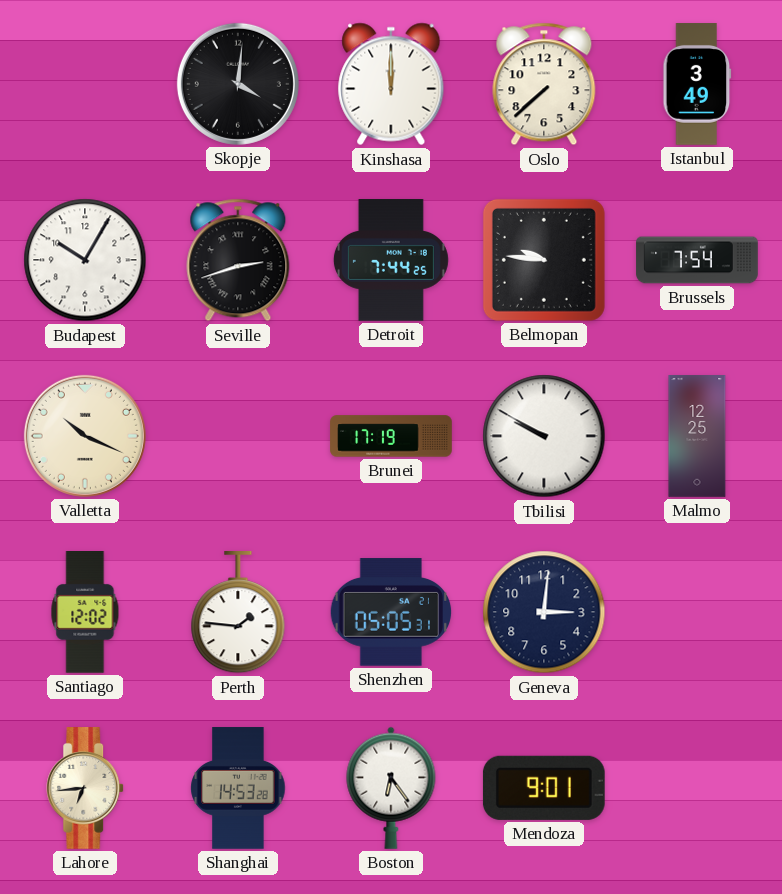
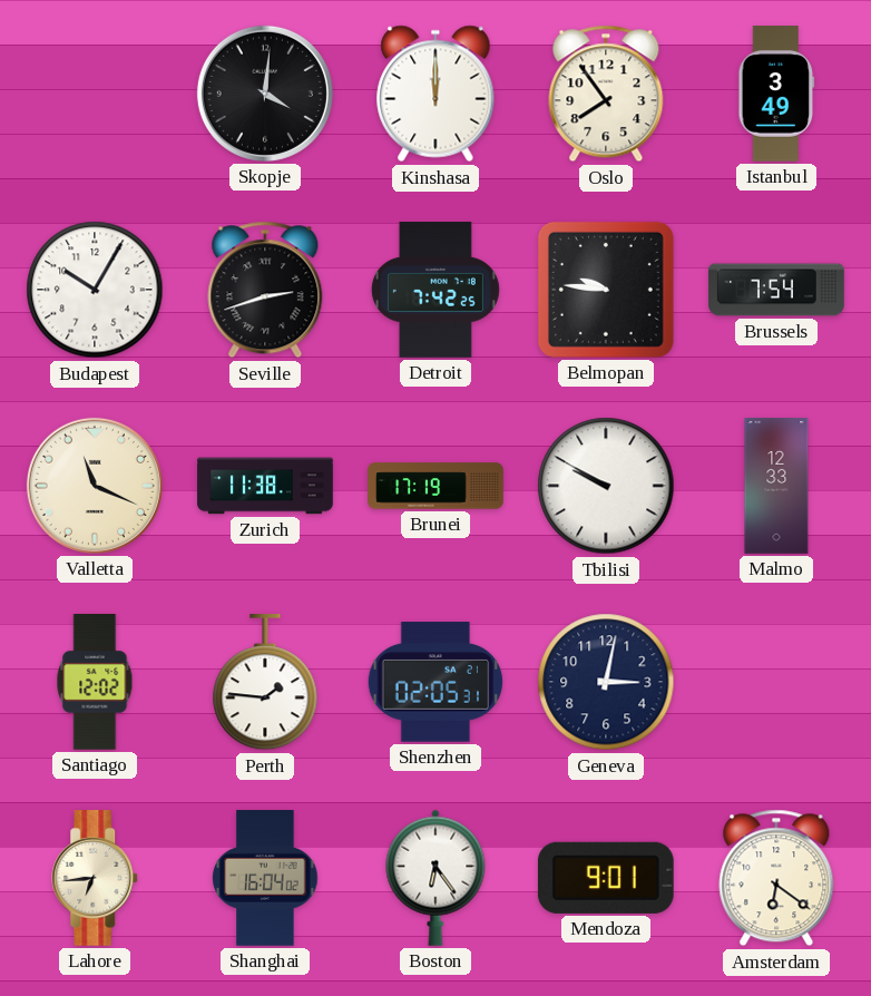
Oslo: 7:38 -> 7:54 (606, 94)
Detroit: 7:44 -> 7:42 (435, 290)
Valletta: 10:19 -> 11:19 (95, 486)
Zurich: none -> 11:38 (265, 486)
Malmo: 12:25 -> 12:33 (776, 486)
Shenzhen: 05:05 -> 02:05 (435, 682)
Geneva: 3:01 -> 3:02 (606, 682)
Shanghai: 14:53 -> 16:04 (265, 878)
Amsterdam: none -> 6:21 (776, 878)
